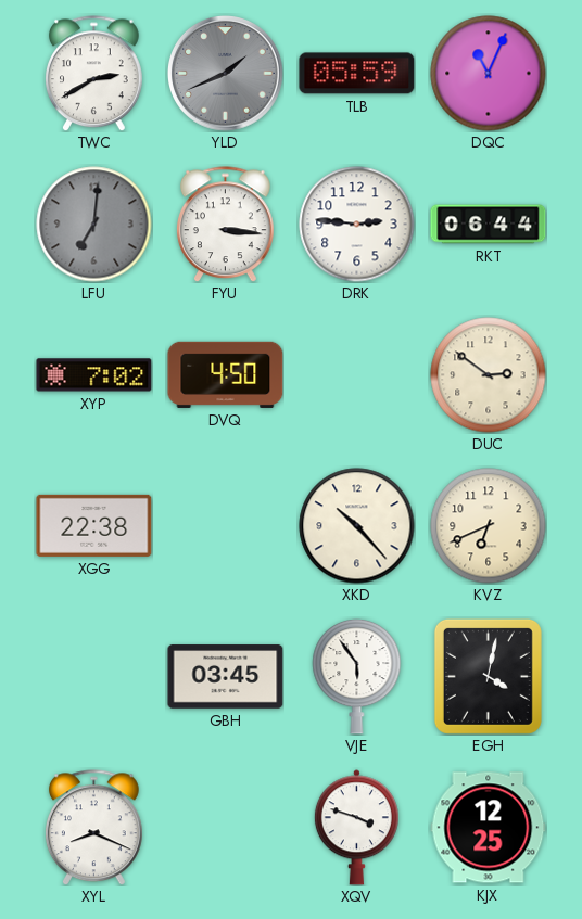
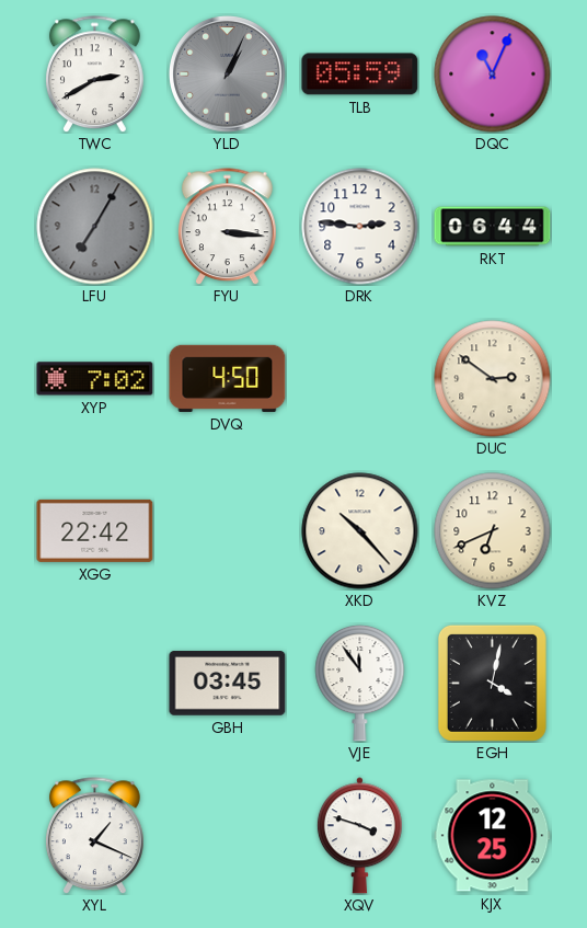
YLD: 1:41 -> 1:04 (228, 75)
LFU: 7:01 -> 7:05 (95, 227)
XGG: 22:38 -> 22:42 (95, 530)
VJE: 5:54 -> 11:54 (360, 683)
XYL: 8:19 -> 1:19 (94, 836)
